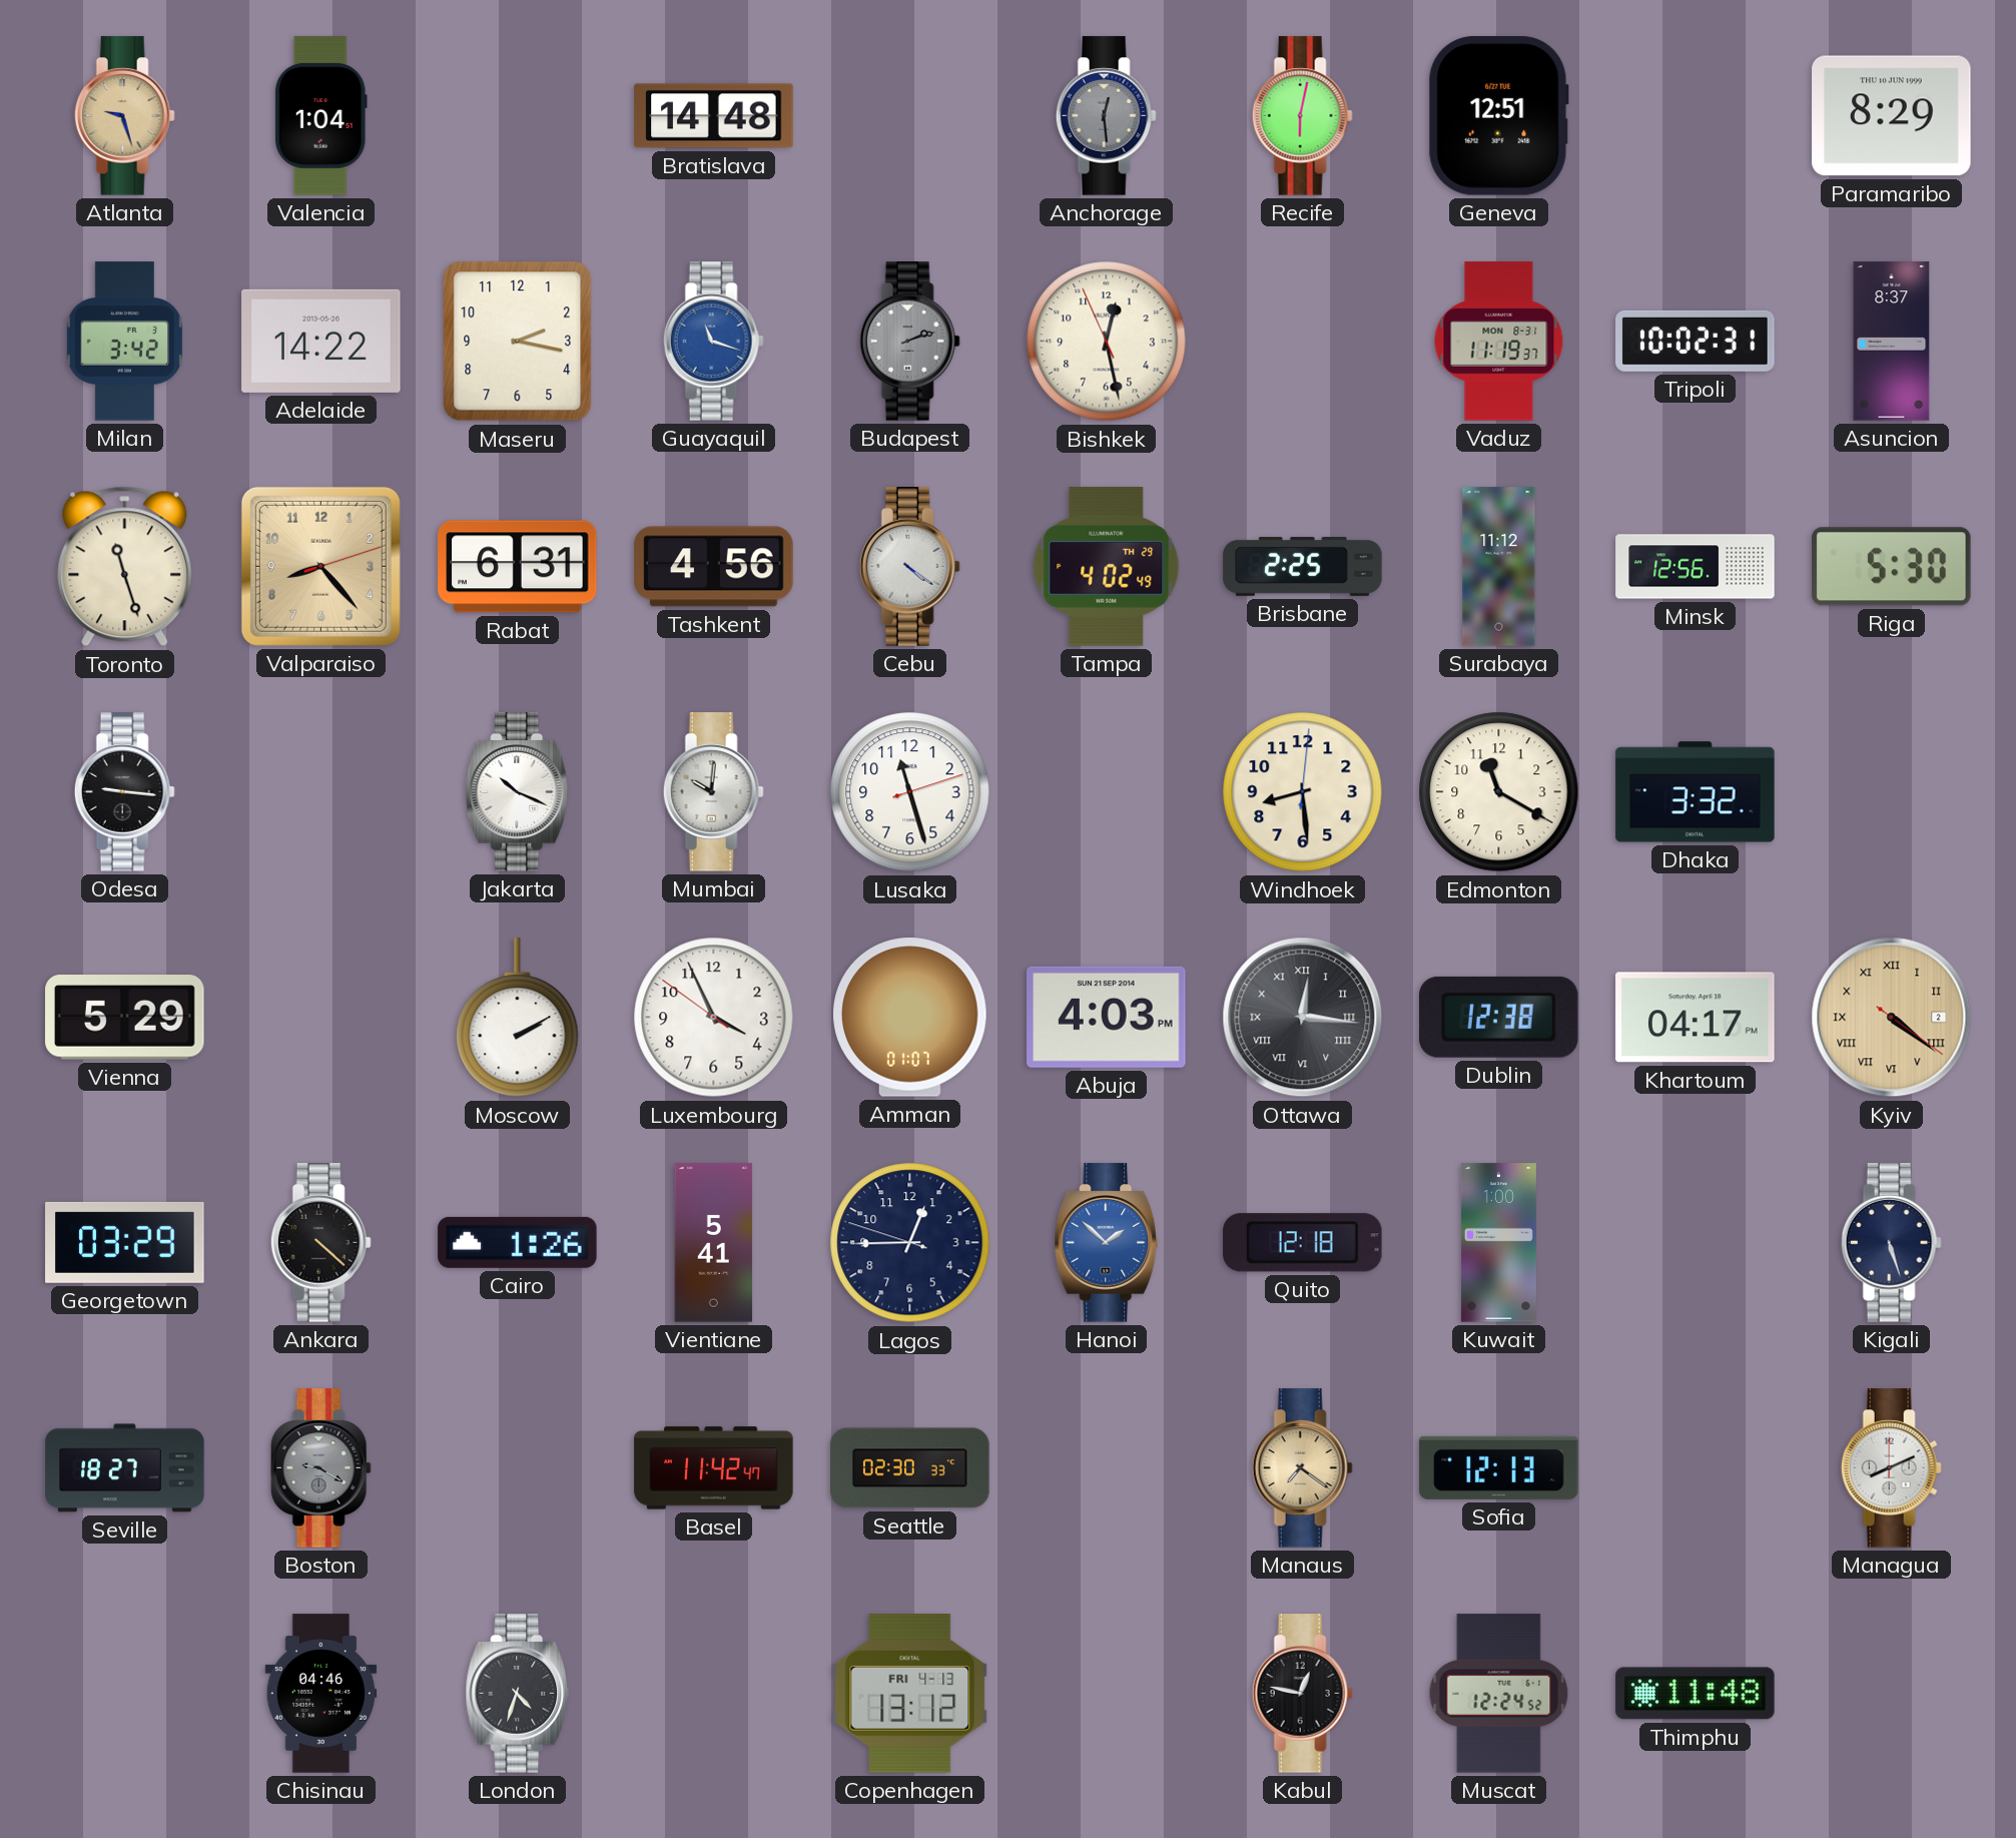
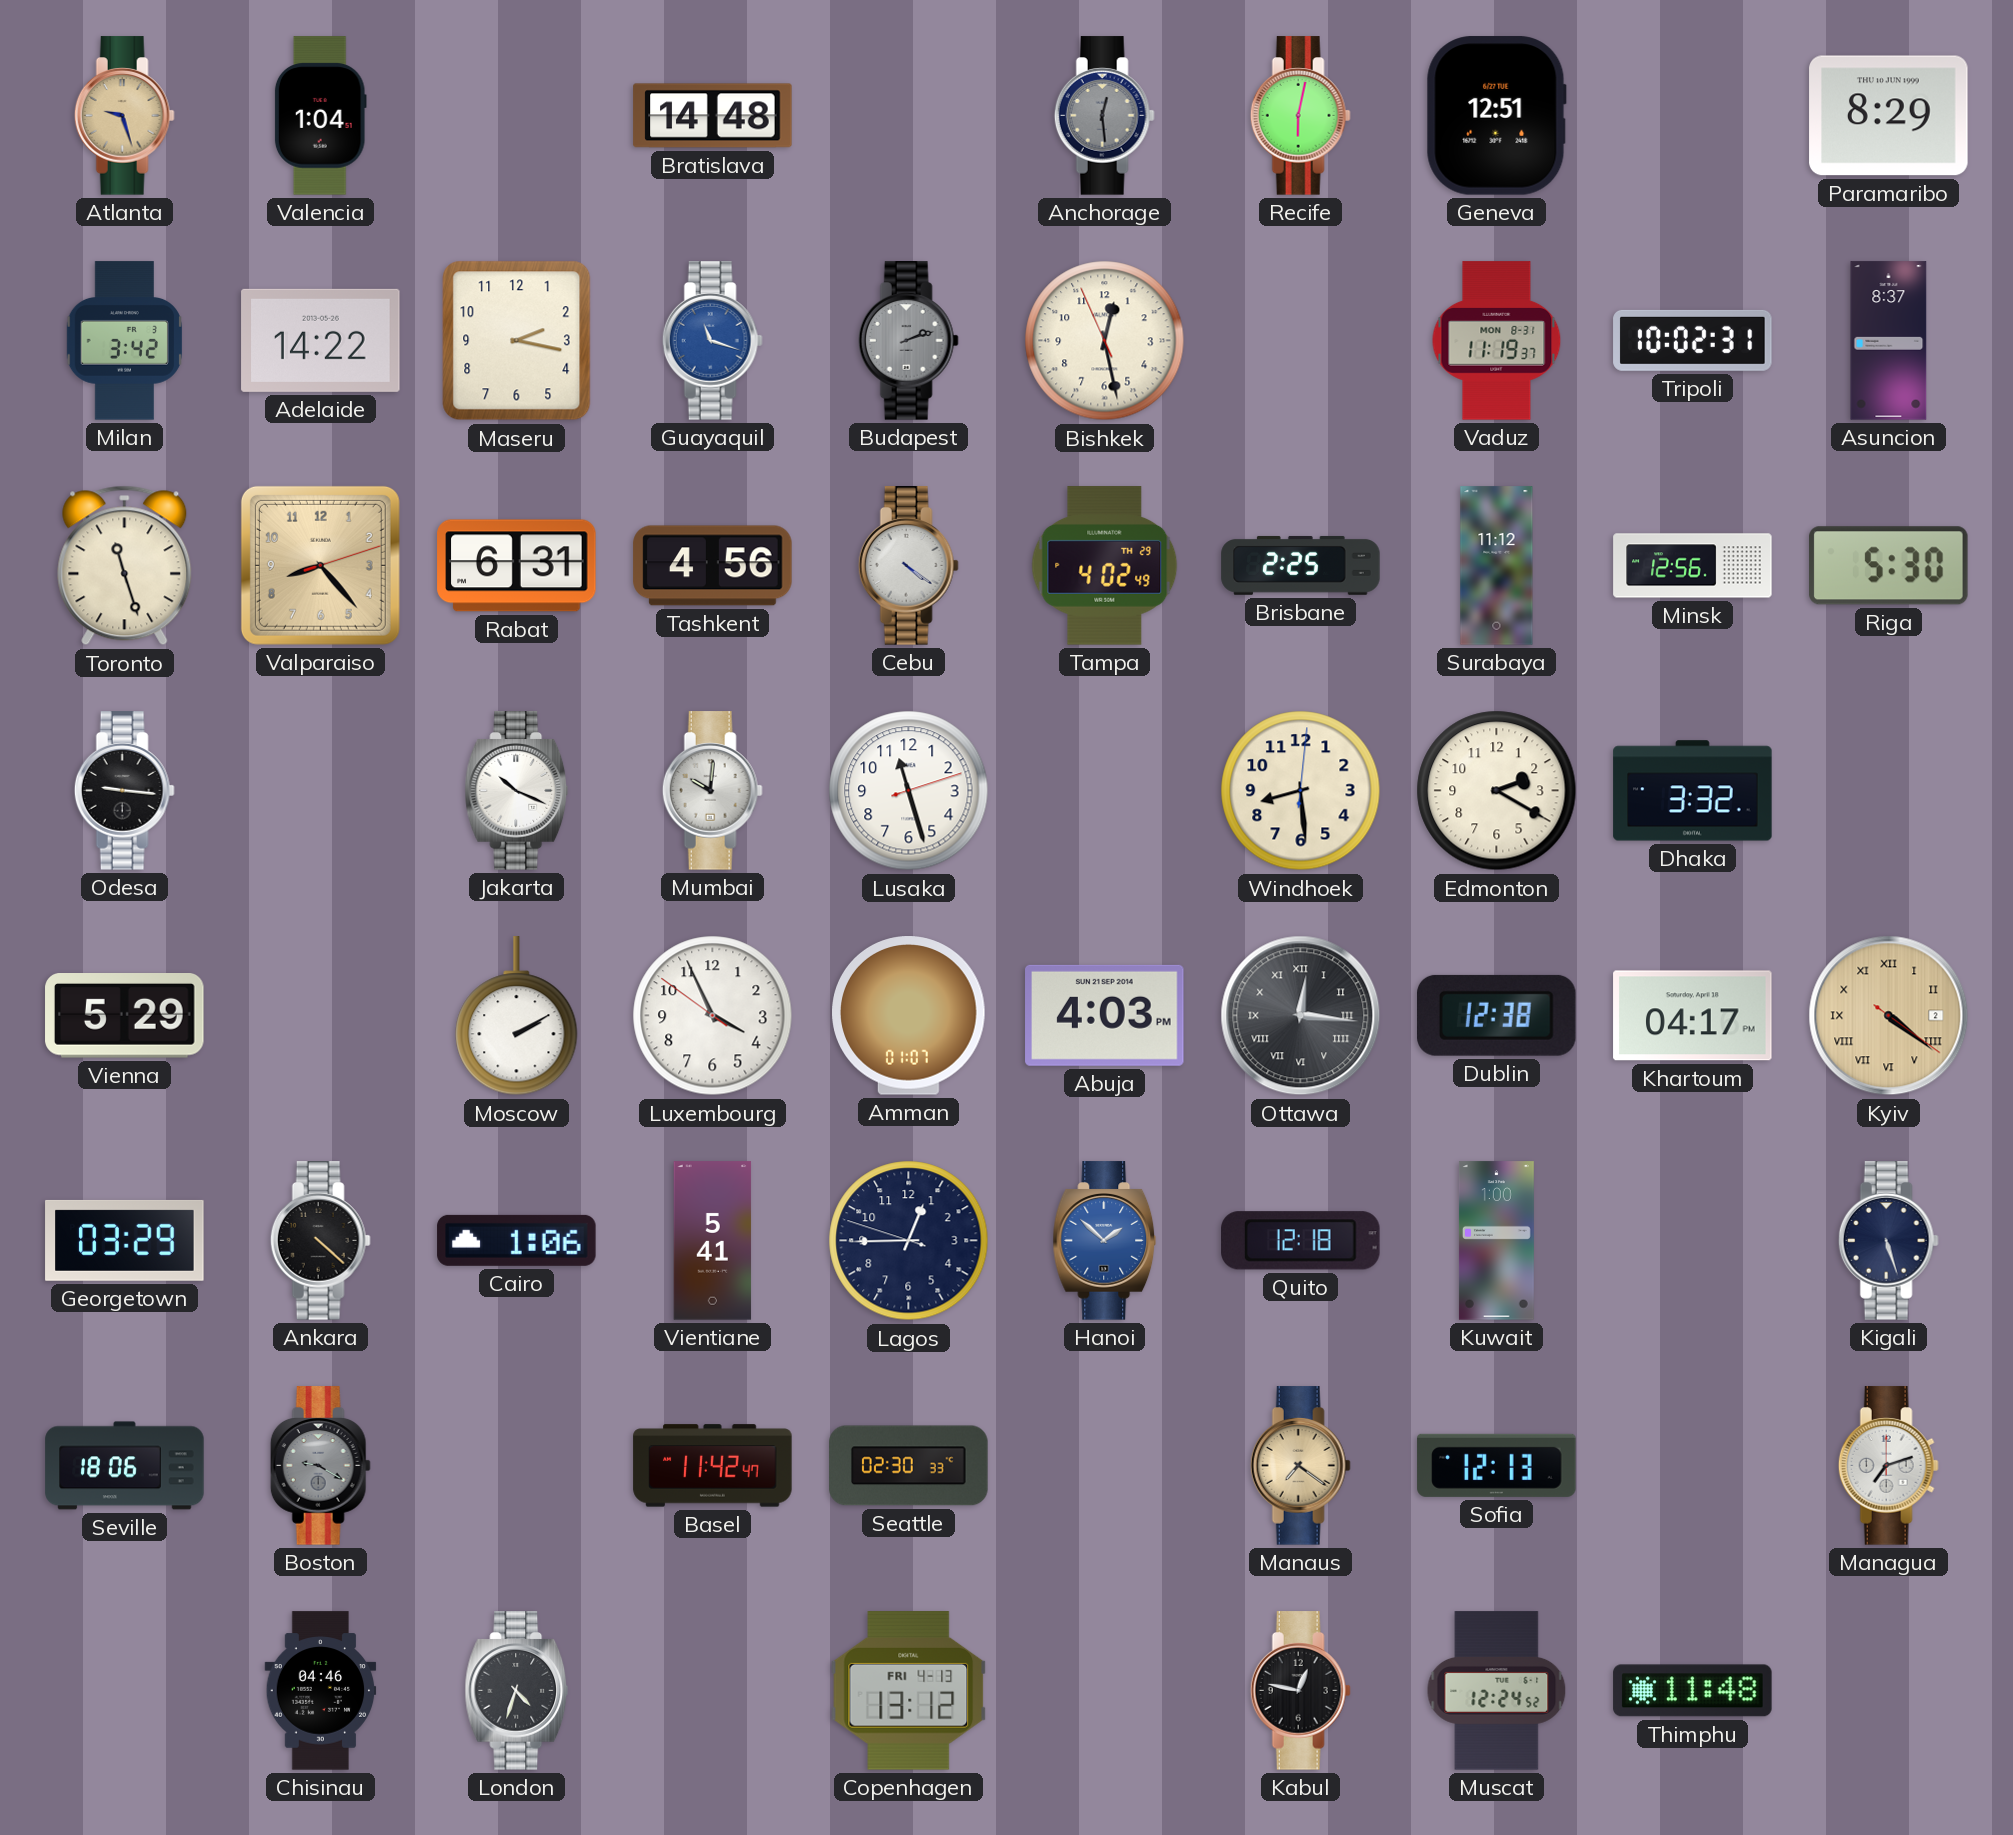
Edmonton: 11:20 -> 2:20 (1497, 791)
Cairo: 1:26 -> 1:06 (517, 1240)
Seville: 18:27 -> 18:06 (125, 1466)
Managua: 8:11 -> 7:12 (1888, 1466)
